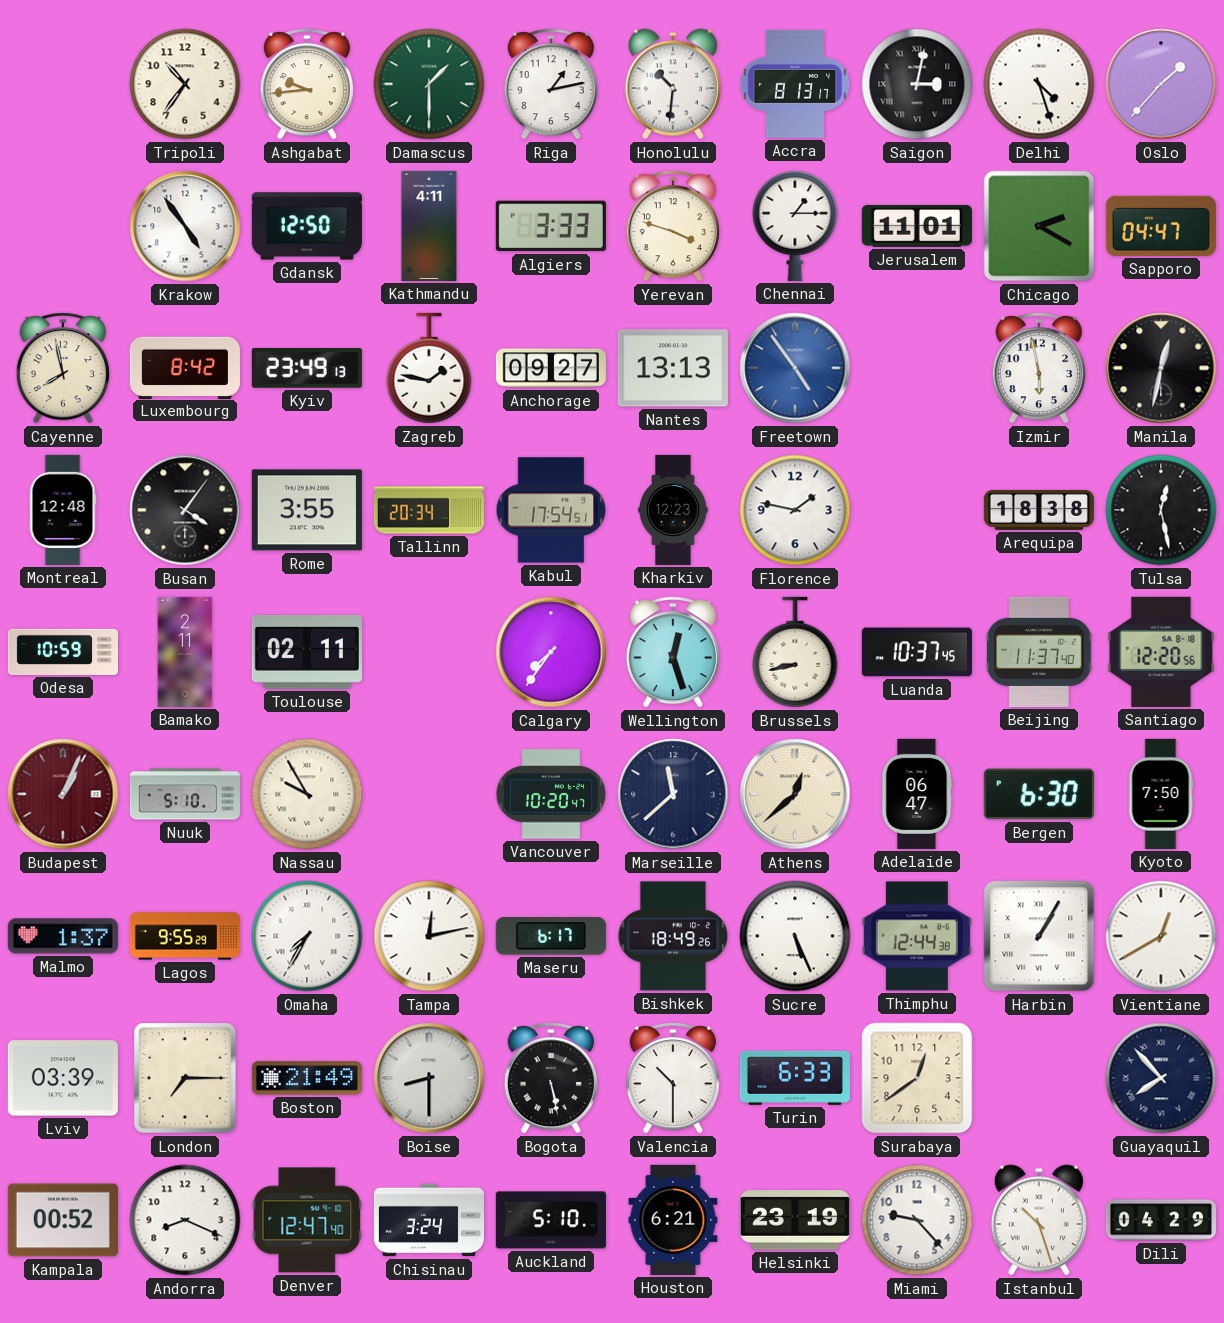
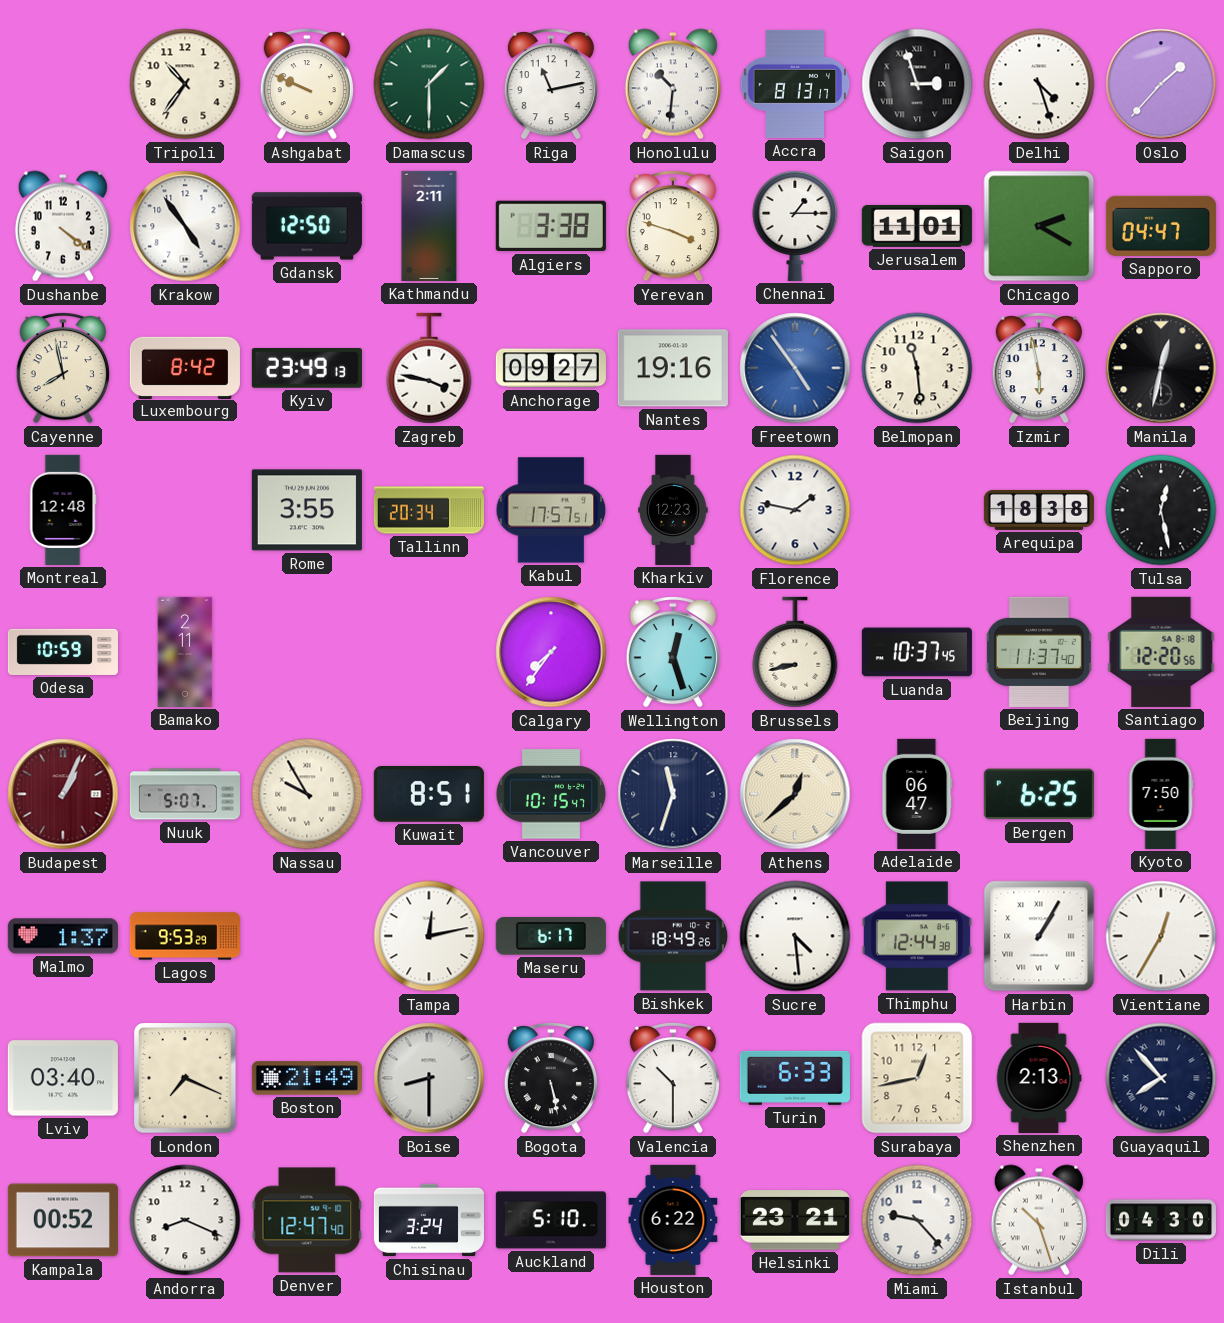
Ashgabat: 9:44 -> 9:49 (307, 84)
Riga: 1:13 -> 11:13 (551, 84)
Saigon: 3:02 -> 2:57 (917, 84)
Dushanbe: none -> 4:21 (63, 226)
Kathmandu: 4:11 -> 2:11 (429, 226)
Algiers: 3:33 -> 3:38 (551, 226)
Zagreb: 1:47 -> 3:47 (429, 368)
Nantes: 13:13 -> 19:16 (673, 368)
Belmopan: none -> 11:29 (917, 368)
Busan: 4:06 -> none (185, 510)
Kabul: 17:54 -> 17:57 (551, 510)
Toulouse: 02:11 -> none (307, 652)
Nuuk: 5:10 -> 5:07 (185, 794)
Kuwait: none -> 8:51 (429, 795)
Vancouver: 10:20 -> 10:15 (550, 794)
Marseille: 11:38 -> 11:33 (673, 794)
Bergen: 6:30 -> 6:25 (1039, 794)
Lagos: 9:55 -> 9:53 (185, 936)
Omaha: 7:35 -> none (307, 936)
Sucre: 5:26 -> 4:29 (795, 936)
Vientiane: 12:40 -> 12:35 (1161, 936)
Lviv: 03:39 -> 03:40 (63, 1078)
London: 7:15 -> 7:19 (185, 1078)
Surabaya: 12:39 -> 12:43 (917, 1078)
Shenzhen: none -> 2:13 (1039, 1078)
Houston: 6:21 -> 6:22 (673, 1220)
Helsinki: 23:19 -> 23:21 (795, 1220)
Dili: 04:29 -> 04:30 (1161, 1220)
